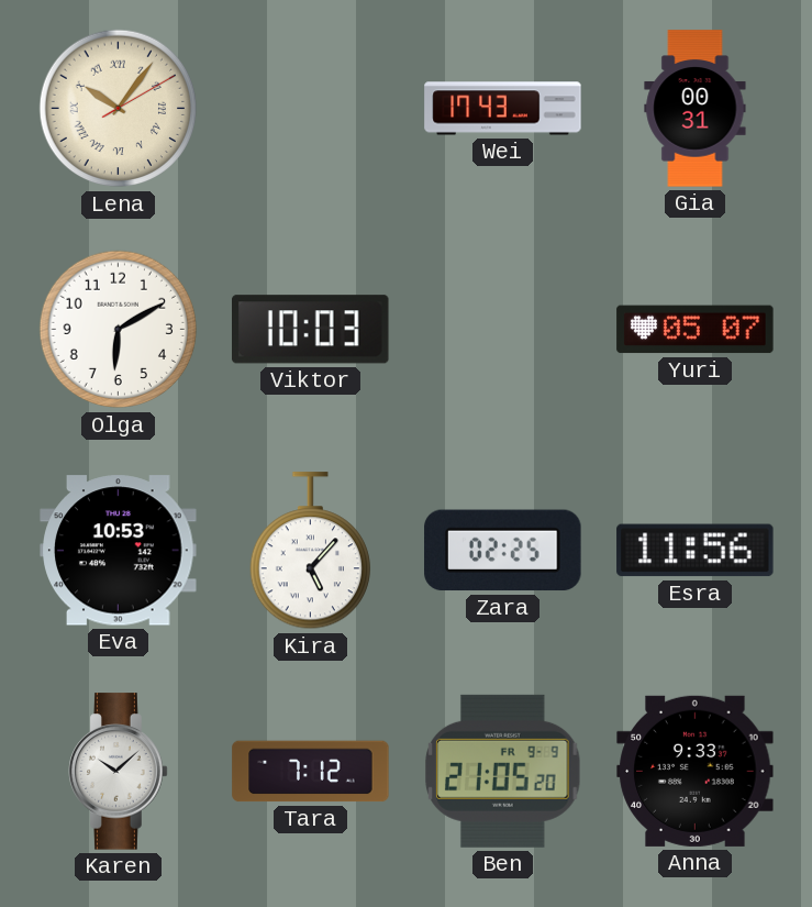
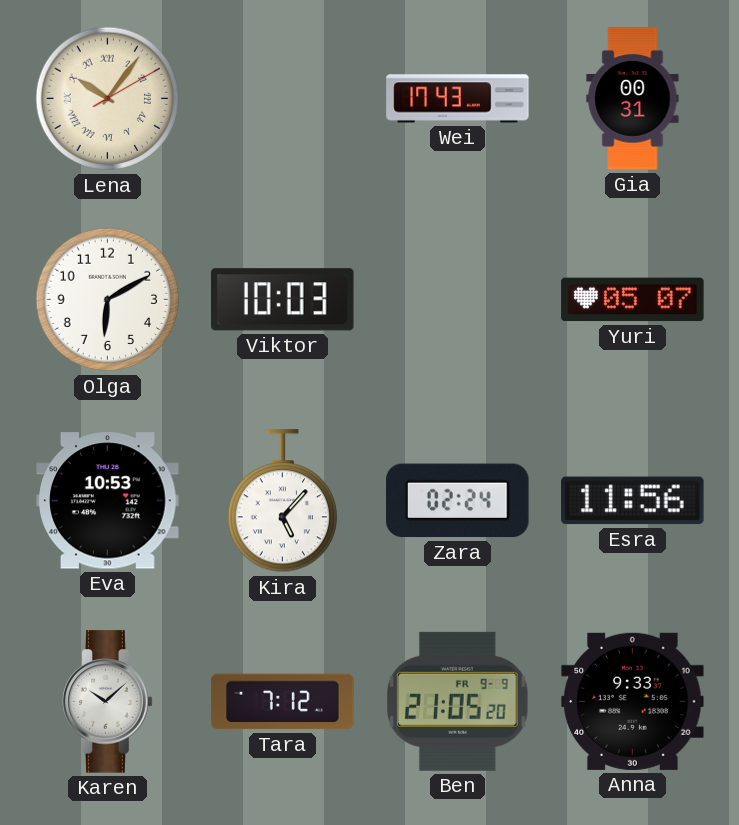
Zara: 02:25 -> 02:24 (458, 501)
